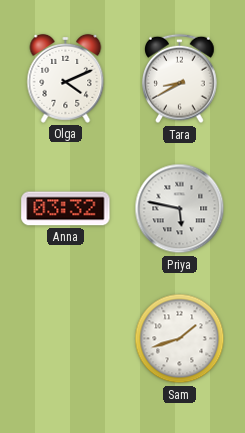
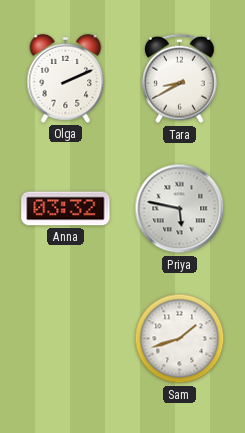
Olga: 4:11 -> 2:11 (66, 78)
